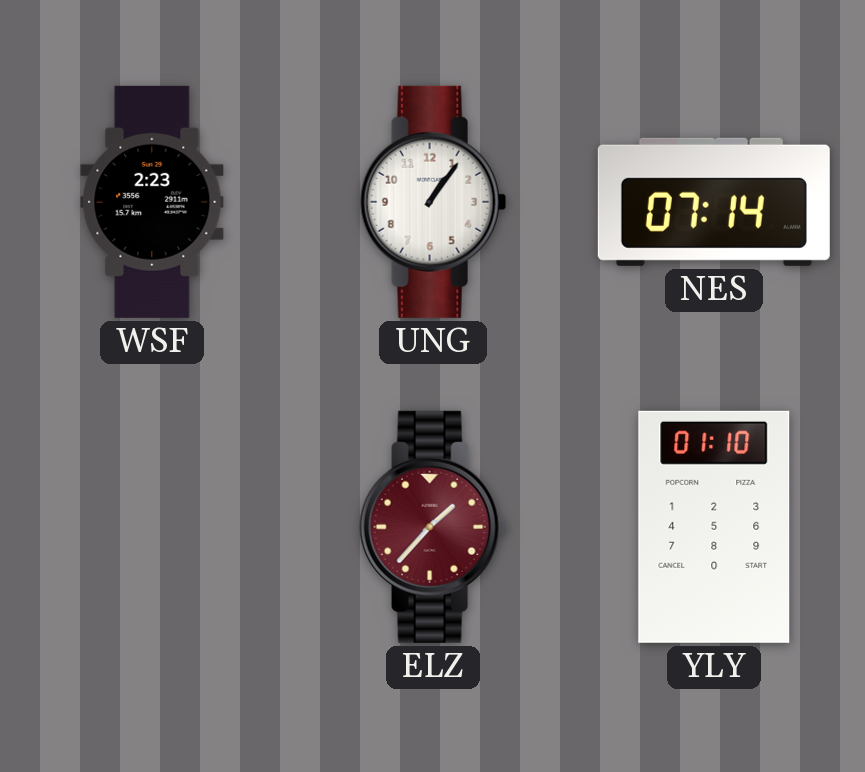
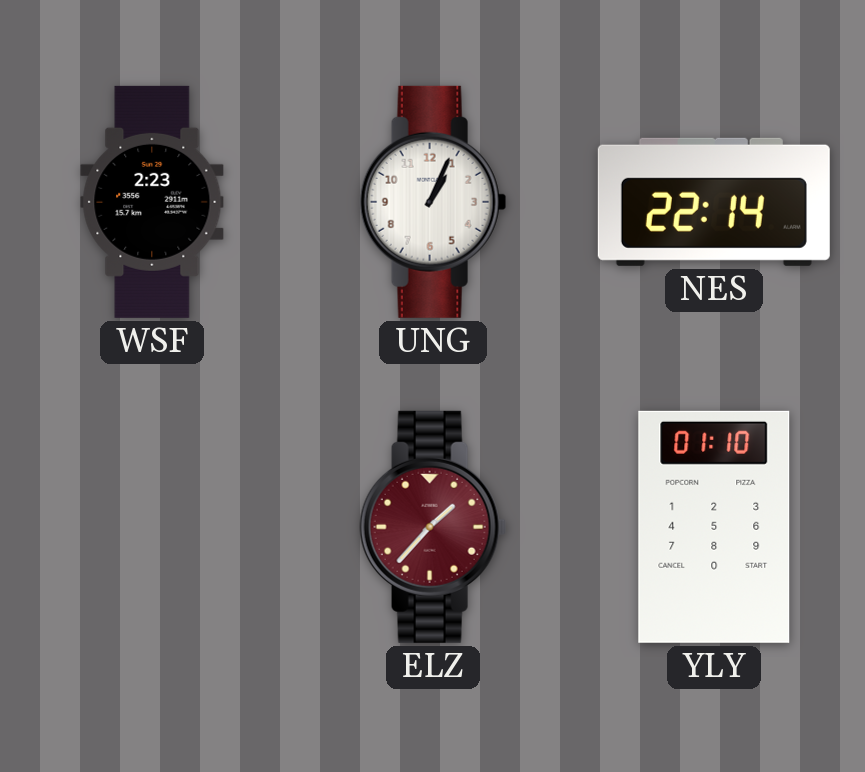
UNG: 1:06 -> 1:04 (433, 202)
NES: 07:14 -> 22:14 (714, 202)
